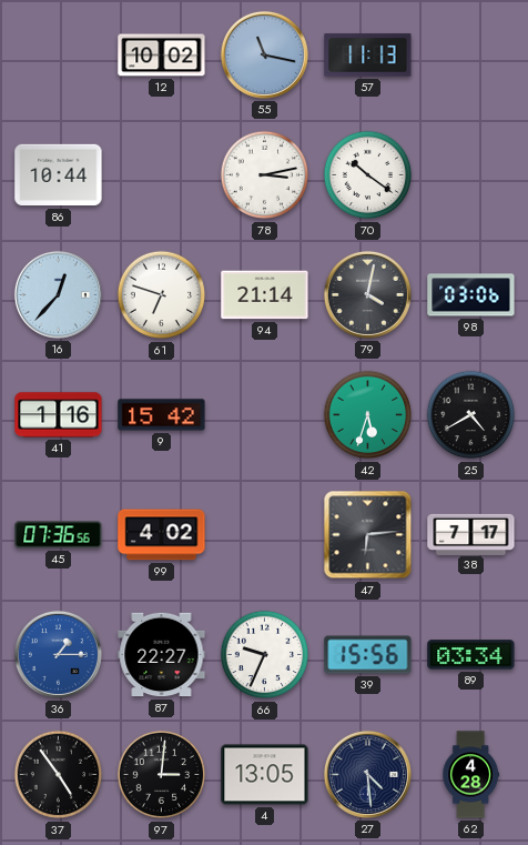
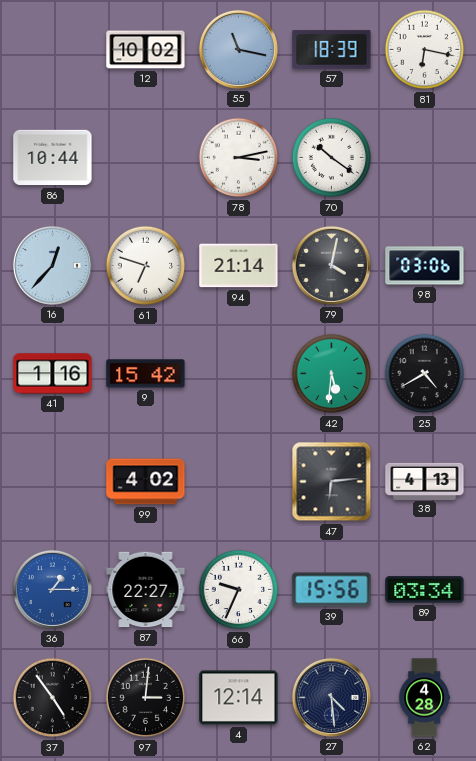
57: 11:13 -> 18:39 (332, 50)
81: none -> 6:17 (425, 50)
42: 5:33 -> 5:31 (332, 374)
45: 07:36 -> none (59, 535)
38: 7:17 -> 4:13 (425, 481)
4: 13:05 -> 12:14 (239, 698)
